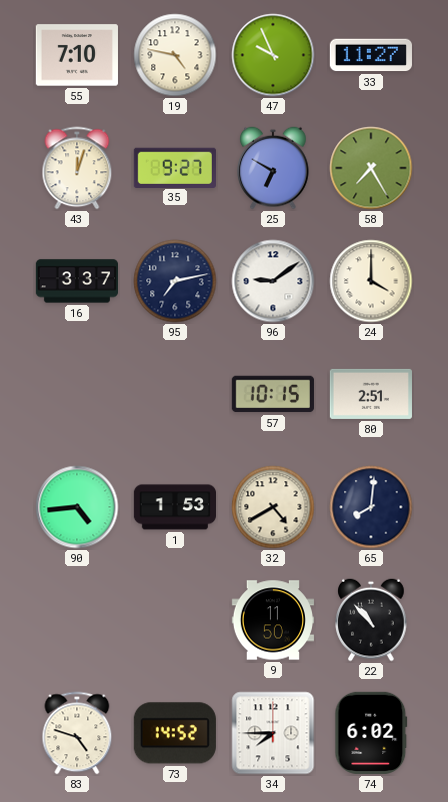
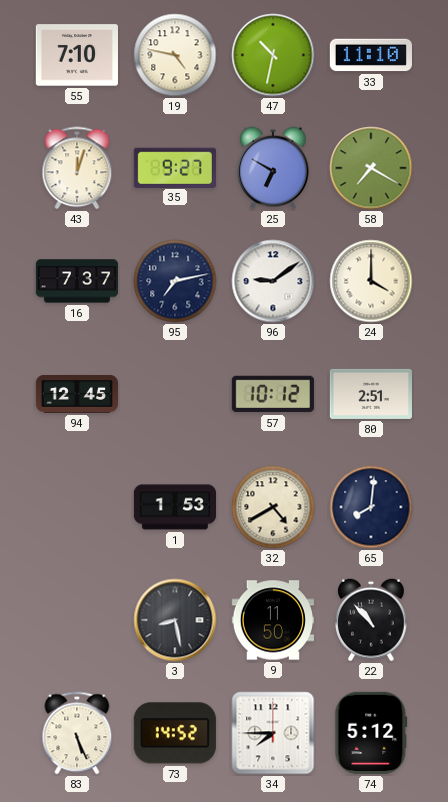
47: 9:56 -> 10:32 (273, 55)
33: 11:27 -> 11:10 (371, 55)
58: 7:25 -> 7:20 (371, 168)
16: 3:37 -> 7:37 (76, 281)
94: none -> 12:45 (76, 394)
57: 10:15 -> 10:12 (273, 394)
90: 4:44 -> none (77, 507)
3: none -> 8:28 (175, 620)
83: 4:48 -> 5:26 (77, 733)
74: 6:02 -> 5:12 (371, 733)
